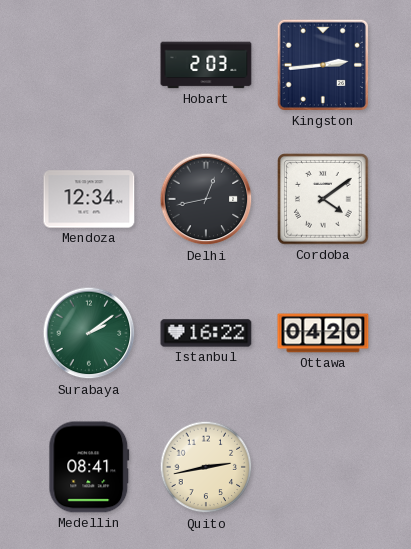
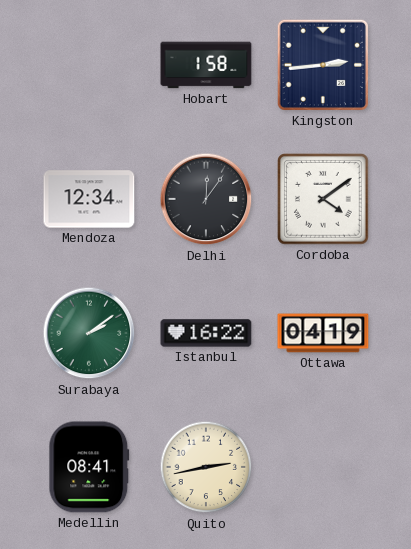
Hobart: 2:03 -> 1:58 (206, 65)
Delhi: 12:43 -> 12:06 (206, 199)
Ottawa: 04:20 -> 04:19 (323, 333)
